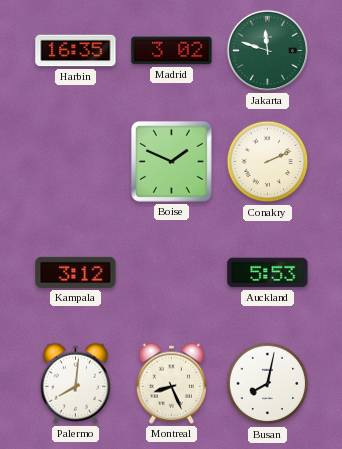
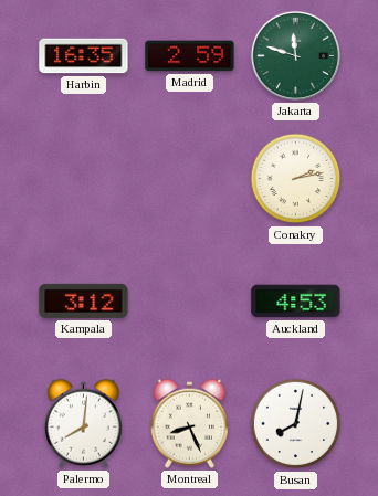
Madrid: 3:02 -> 2:59 (190, 56)
Boise: 1:49 -> none (171, 161)
Conakry: 2:11 -> 2:13 (296, 179)
Auckland: 5:53 -> 4:53 (296, 302)
